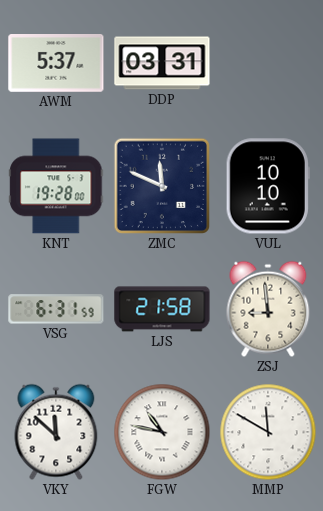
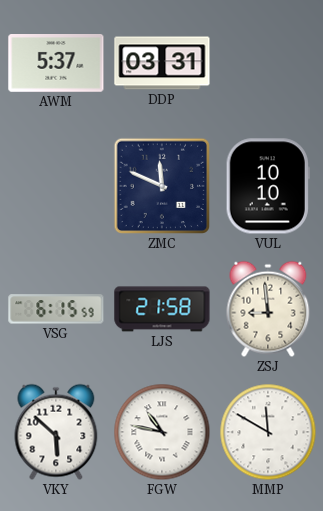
KNT: 19:28 -> none (56, 186)
VSG: 6:31 -> 6:15 (56, 309)
VKY: 11:52 -> 5:52 (56, 432)
